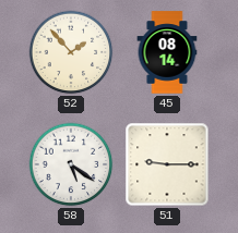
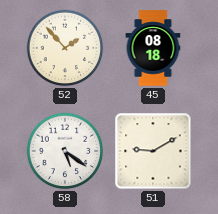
45: 08:14 -> 08:18 (153, 48)
51: 9:15 -> 9:10 (153, 151)
